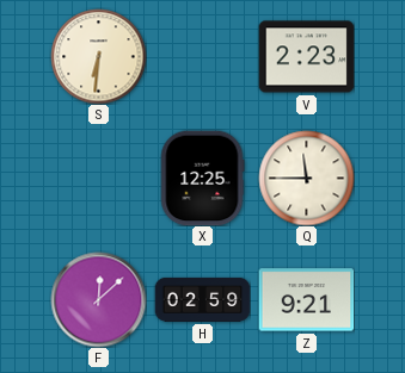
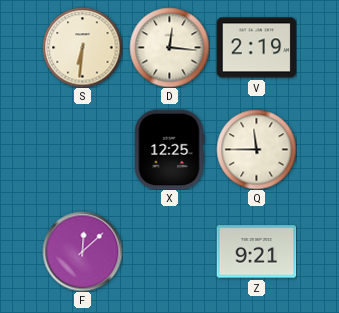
D: none -> 12:16 (169, 47)
V: 2:23 -> 2:19 (256, 48)
H: 02:59 -> none (202, 299)
